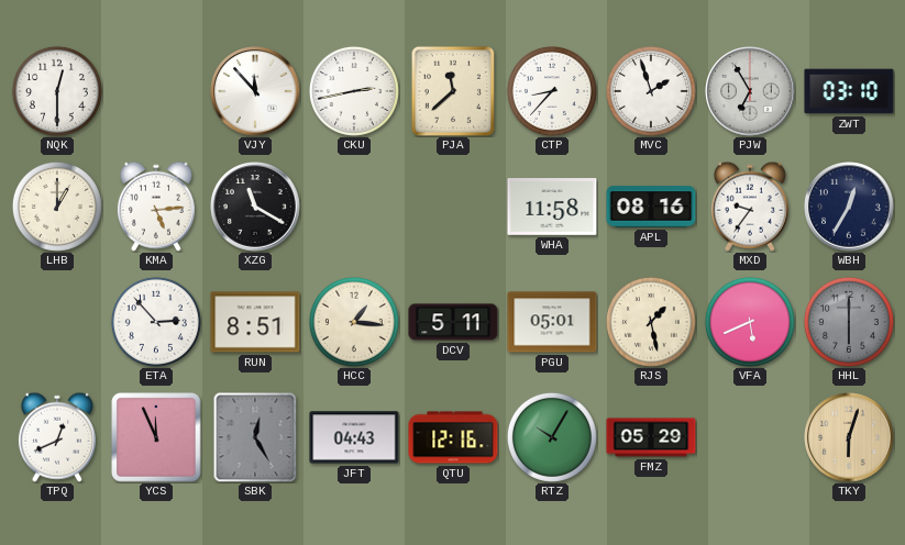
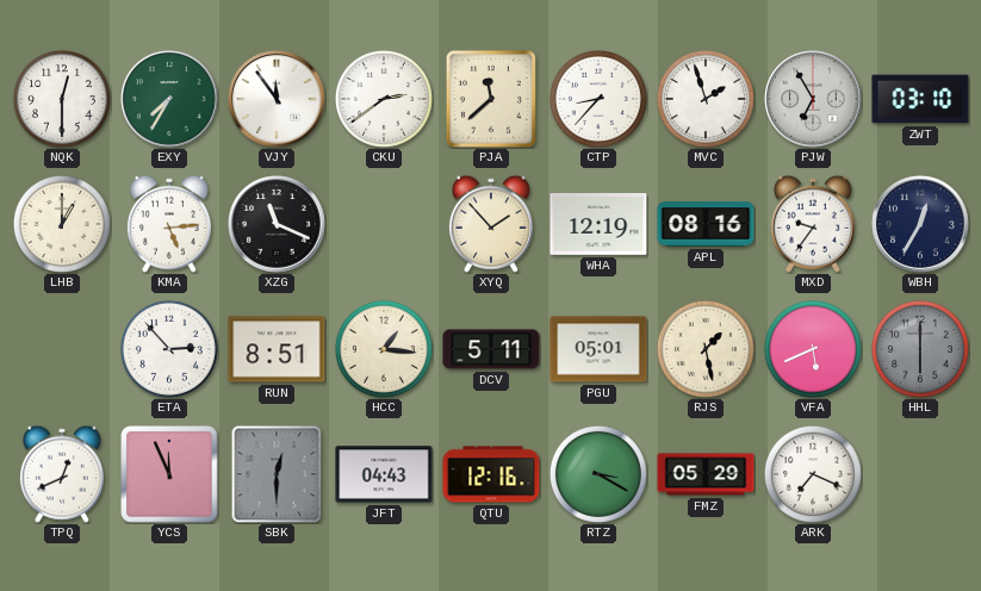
EXY: none -> 7:35 (169, 99)
VJY: 11:53 -> 11:54 (277, 99)
CKU: 2:43 -> 2:39 (384, 99)
XZG: 11:20 -> 11:19 (277, 224)
XYQ: none -> 1:53 (491, 224)
WHA: 11:58 -> 12:19 (598, 225)
SBK: 12:25 -> 12:30 (277, 474)
RTZ: 10:05 -> 3:20 (598, 474)
ARK: none -> 7:19 (813, 474)
TKY: 6:03 -> none (849, 437)
